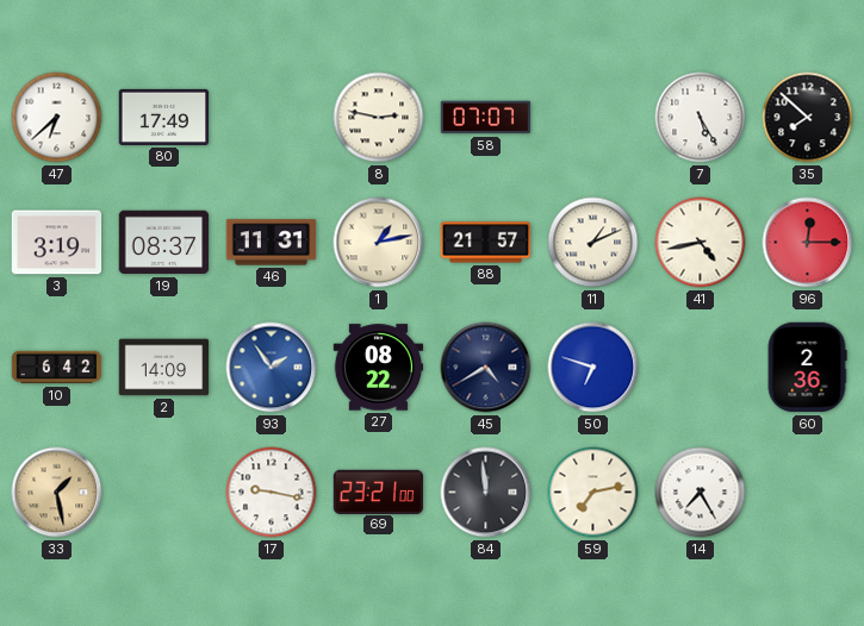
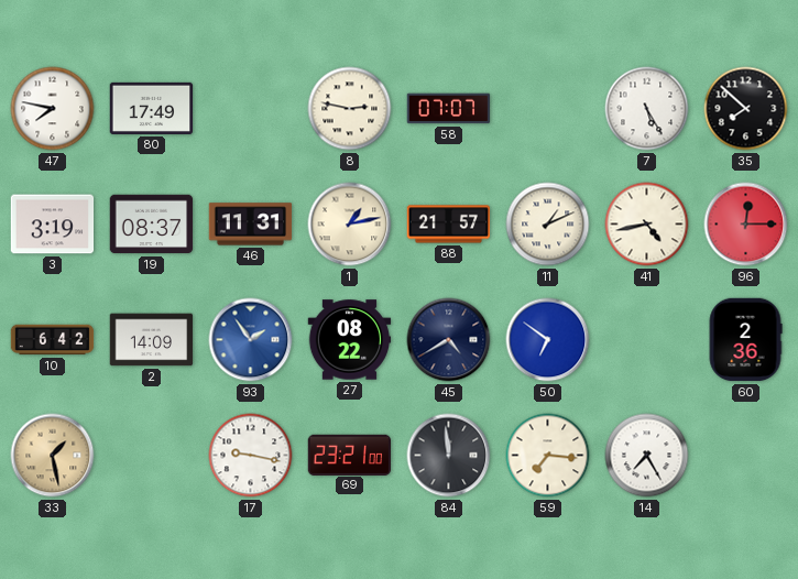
47: 6:38 -> 7:47 (53, 109)
50: 6:48 -> 6:51 (548, 340)
59: 7:13 -> 7:16 (548, 456)
